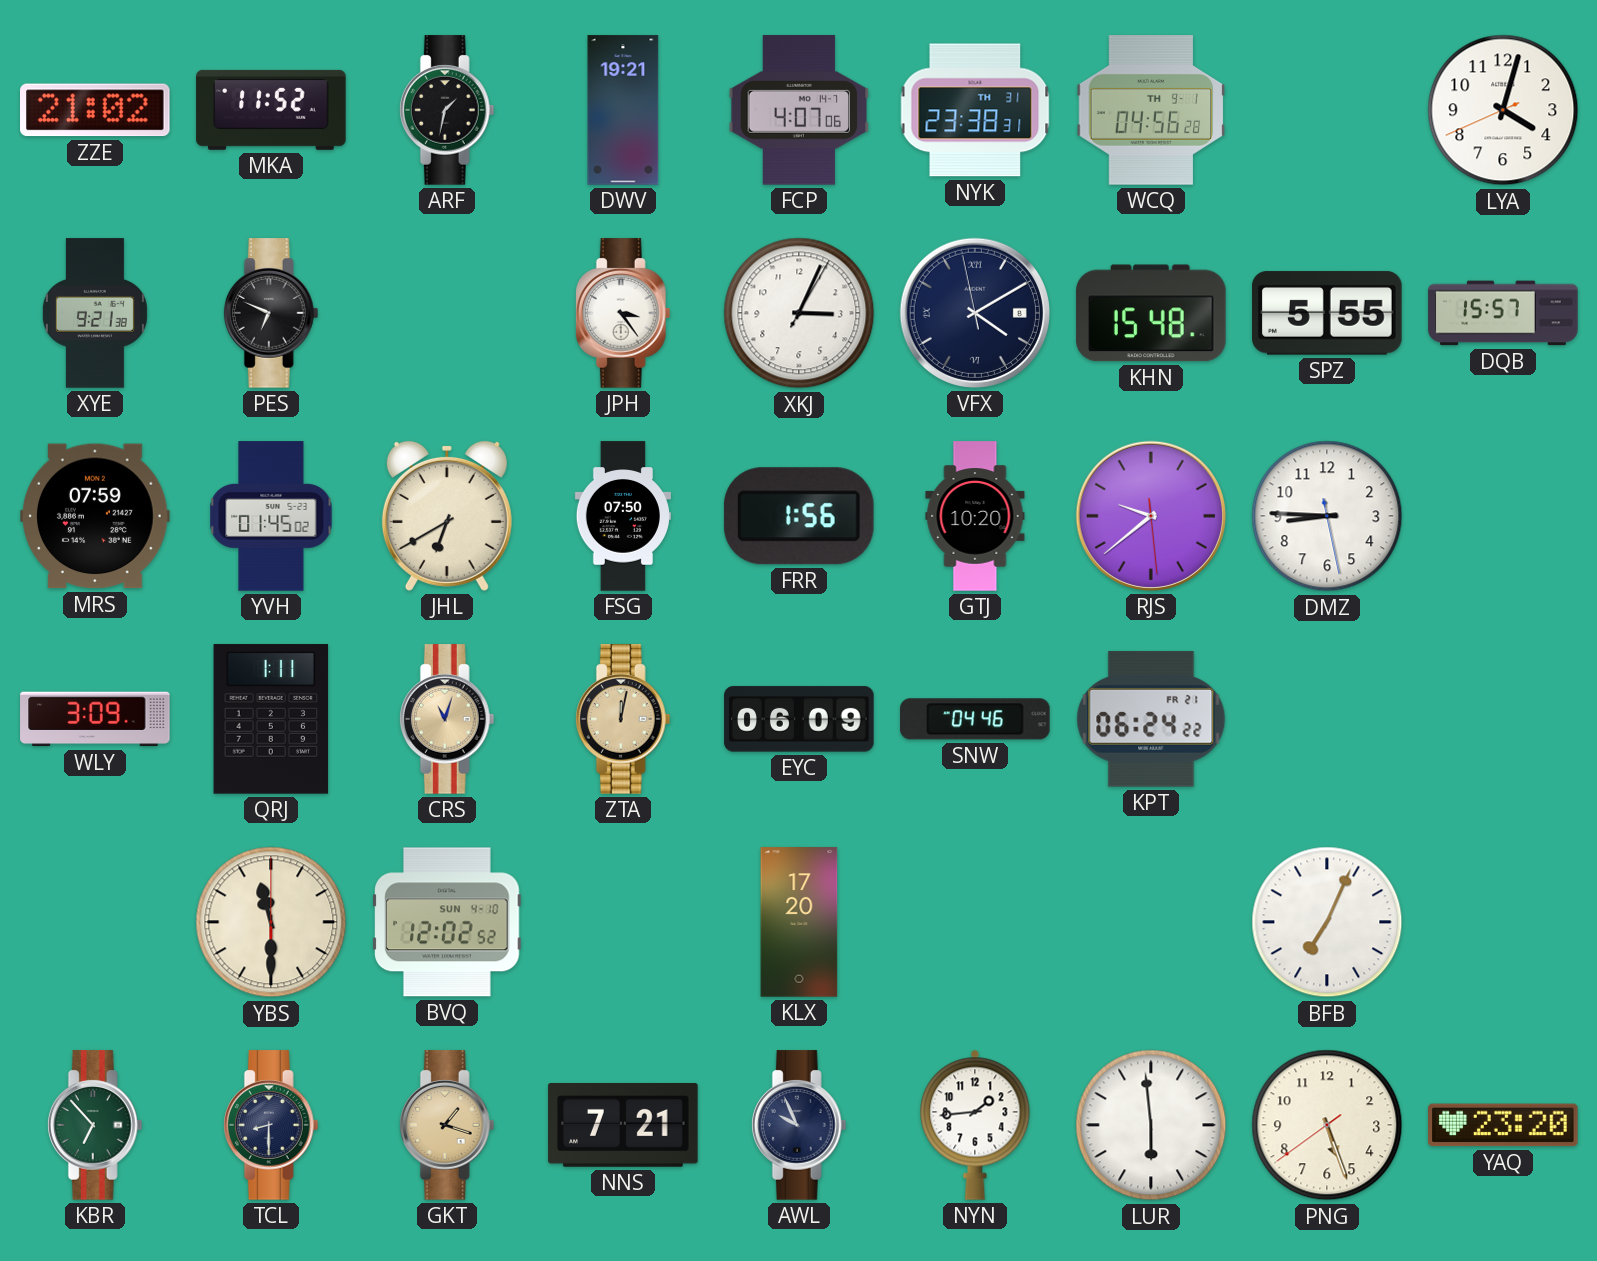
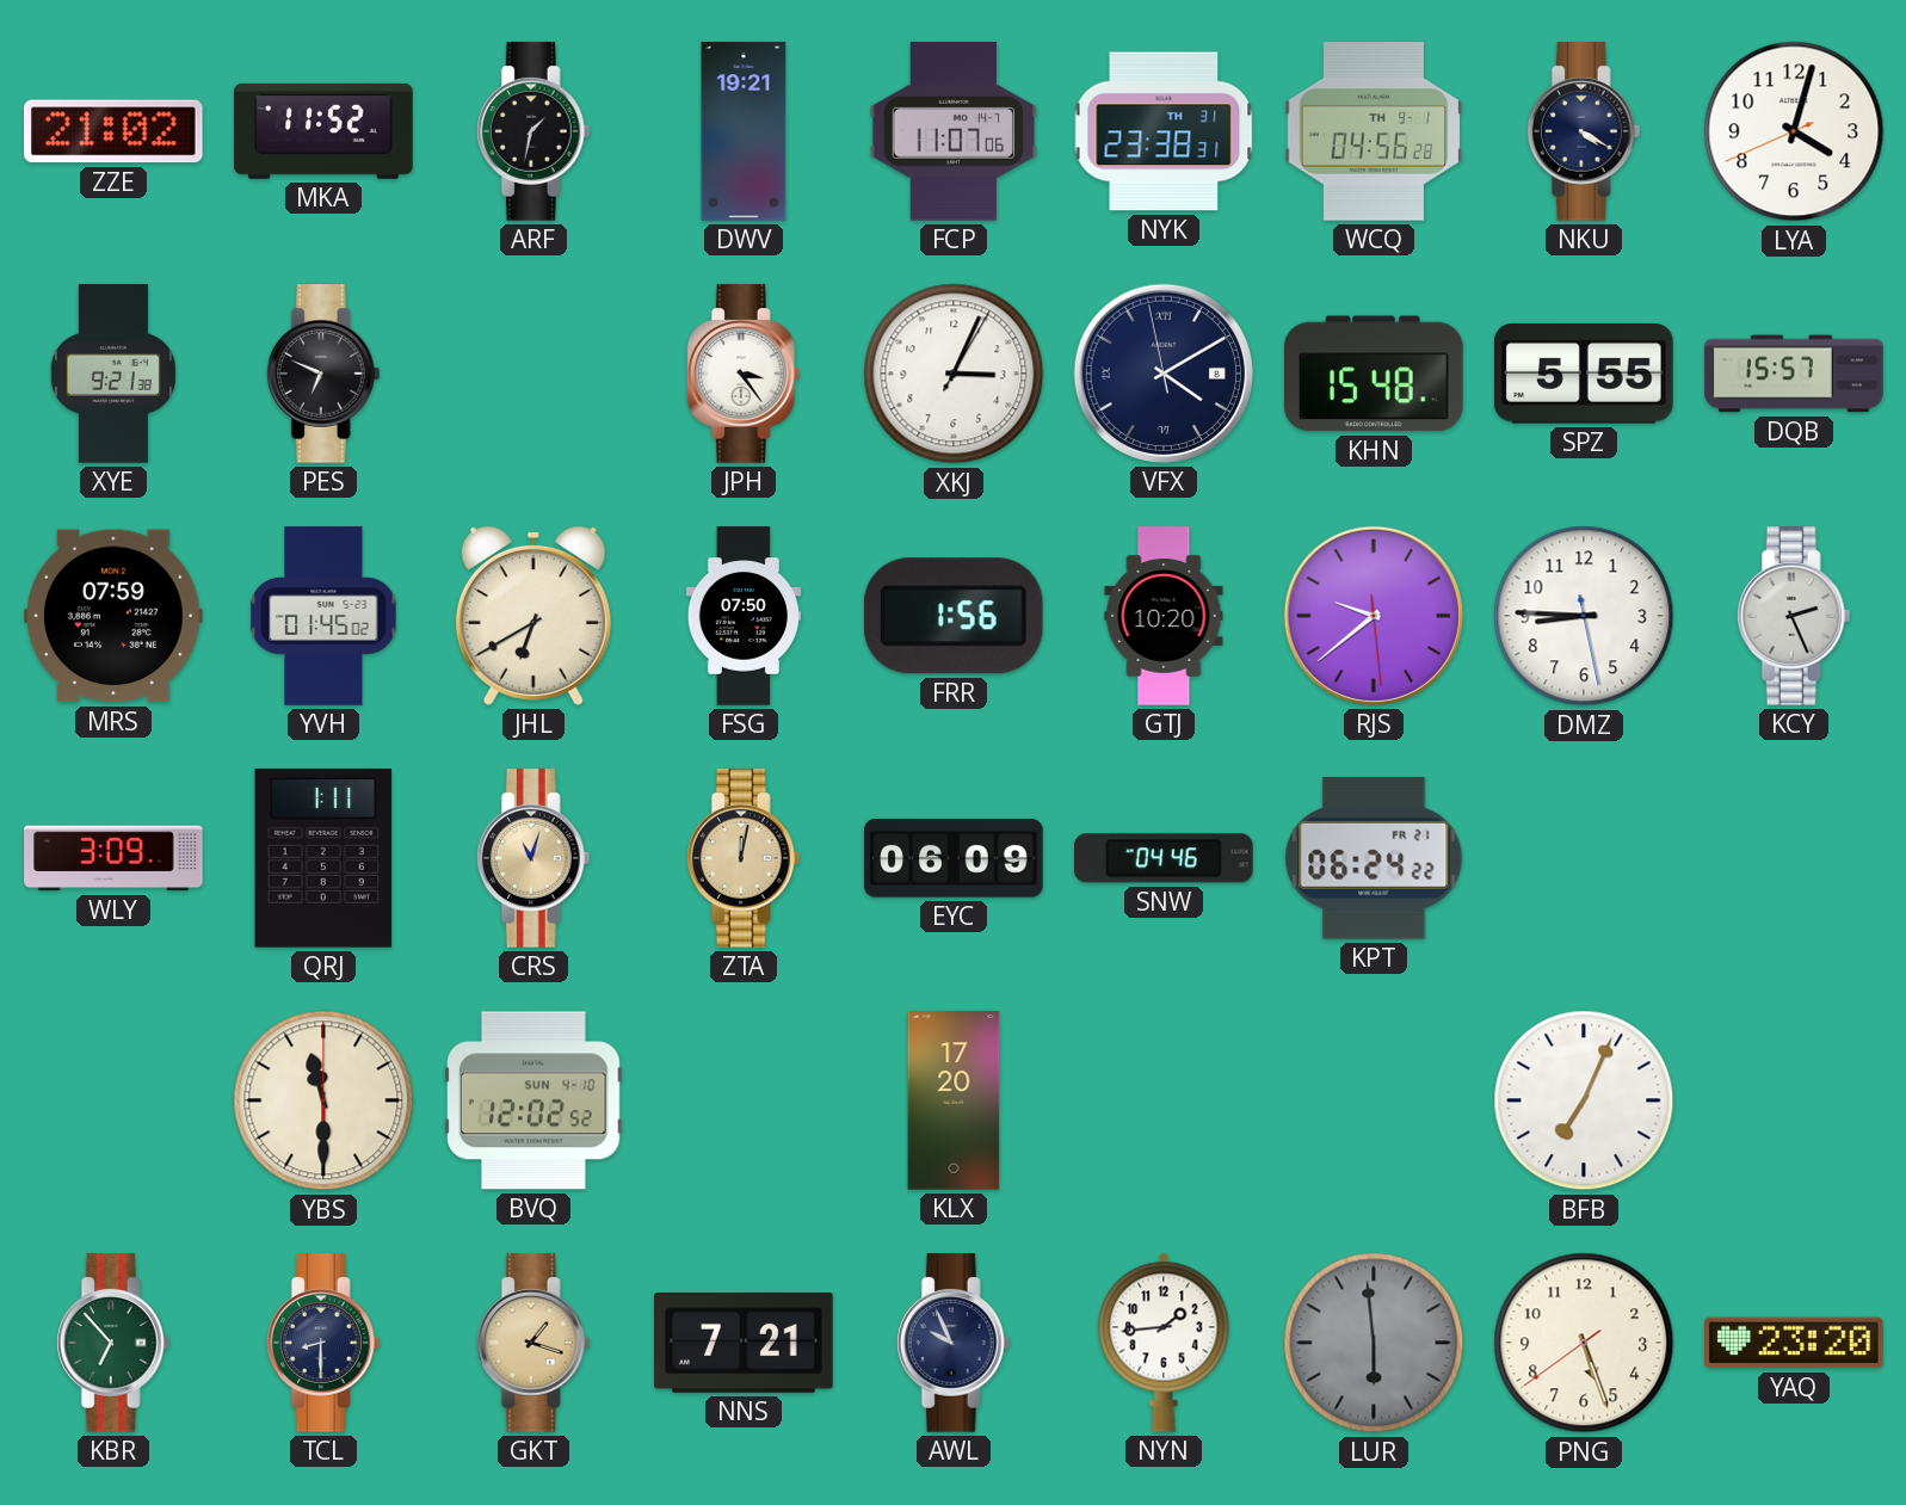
FCP: 4:07 -> 11:07 (954, 131)
NKU: none -> 4:20 (1584, 131)
KCY: none -> 2:26 (1794, 616)
LUR dial: white -> grey (1374, 1343)
